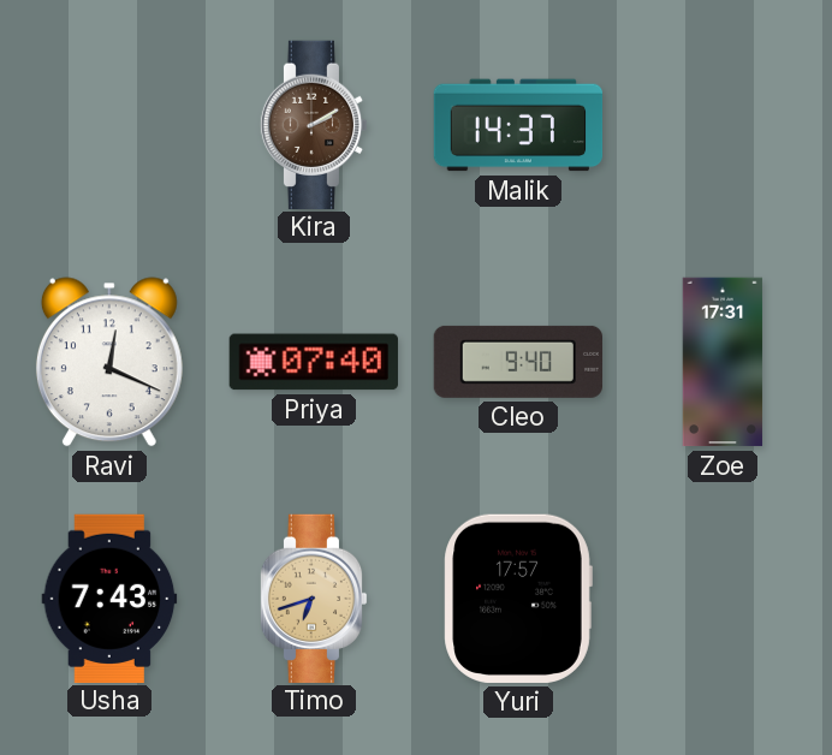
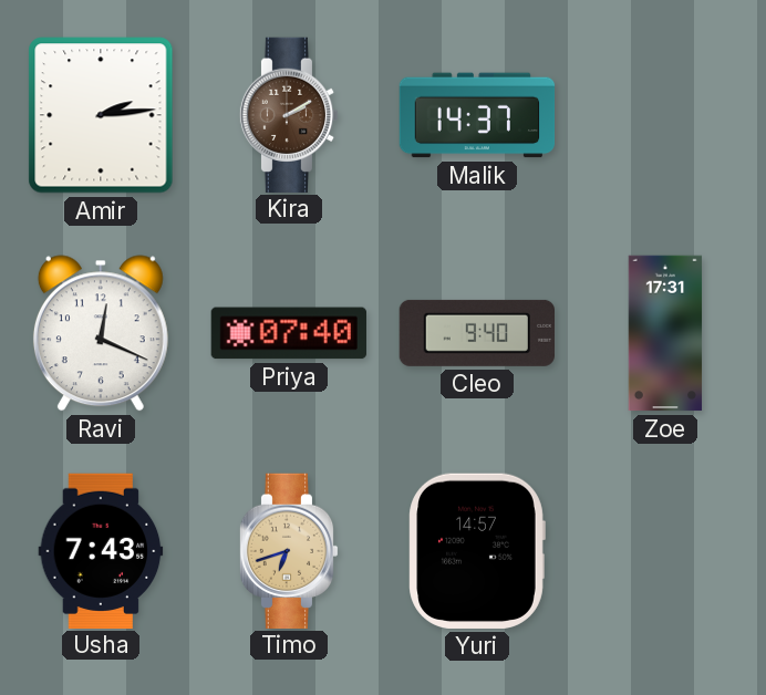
Amir: none -> 2:14 (101, 115)
Yuri: 17:57 -> 14:57 (477, 551)
